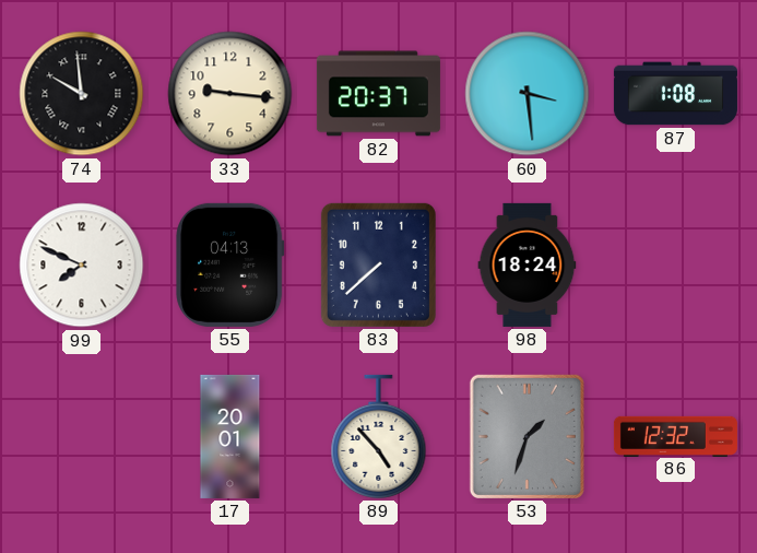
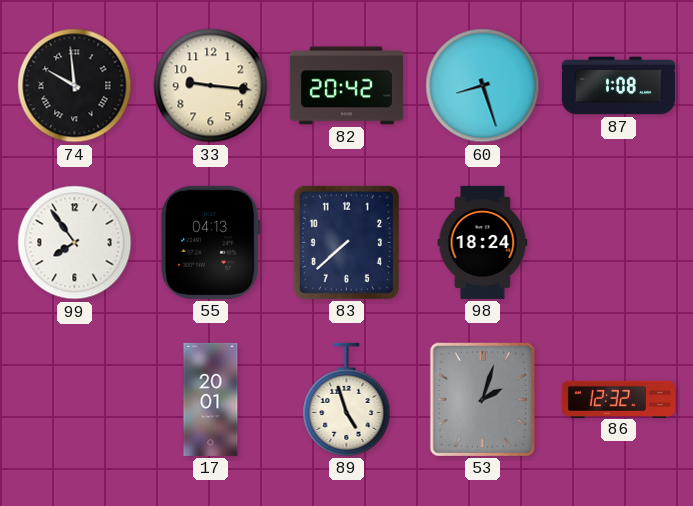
82: 20:37 -> 20:42 (346, 86)
60: 3:29 -> 8:27 (483, 86)
99: 7:49 -> 7:54 (75, 243)
89: 4:53 -> 4:57 (347, 399)
53: 1:33 -> 2:03 (482, 399)
